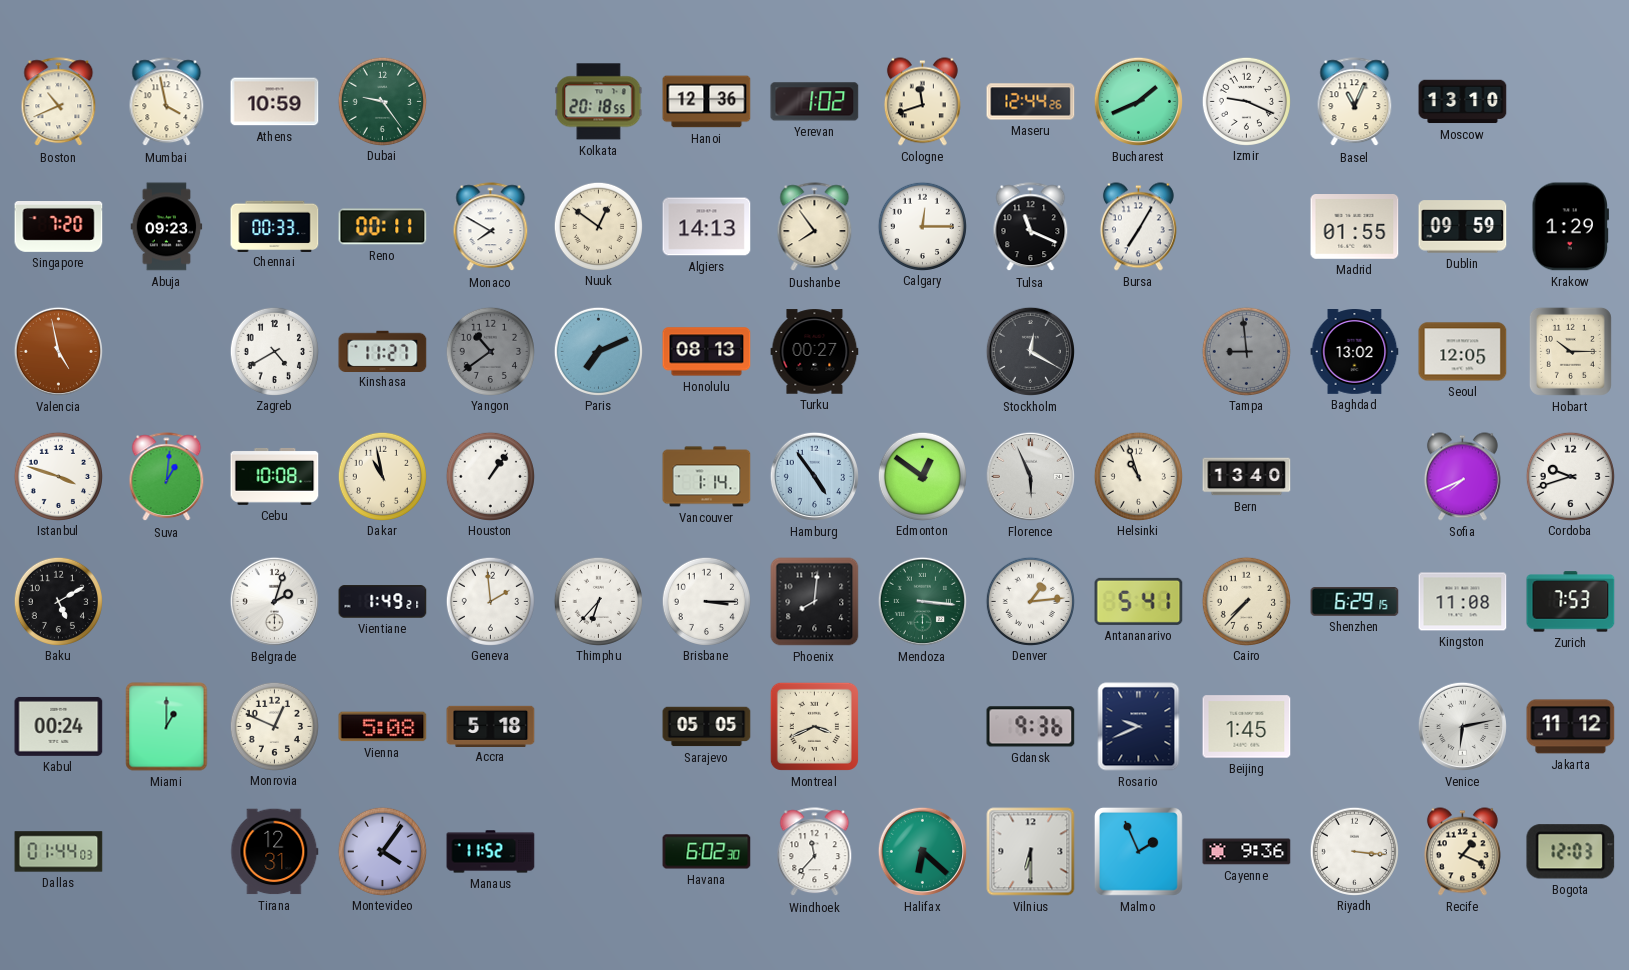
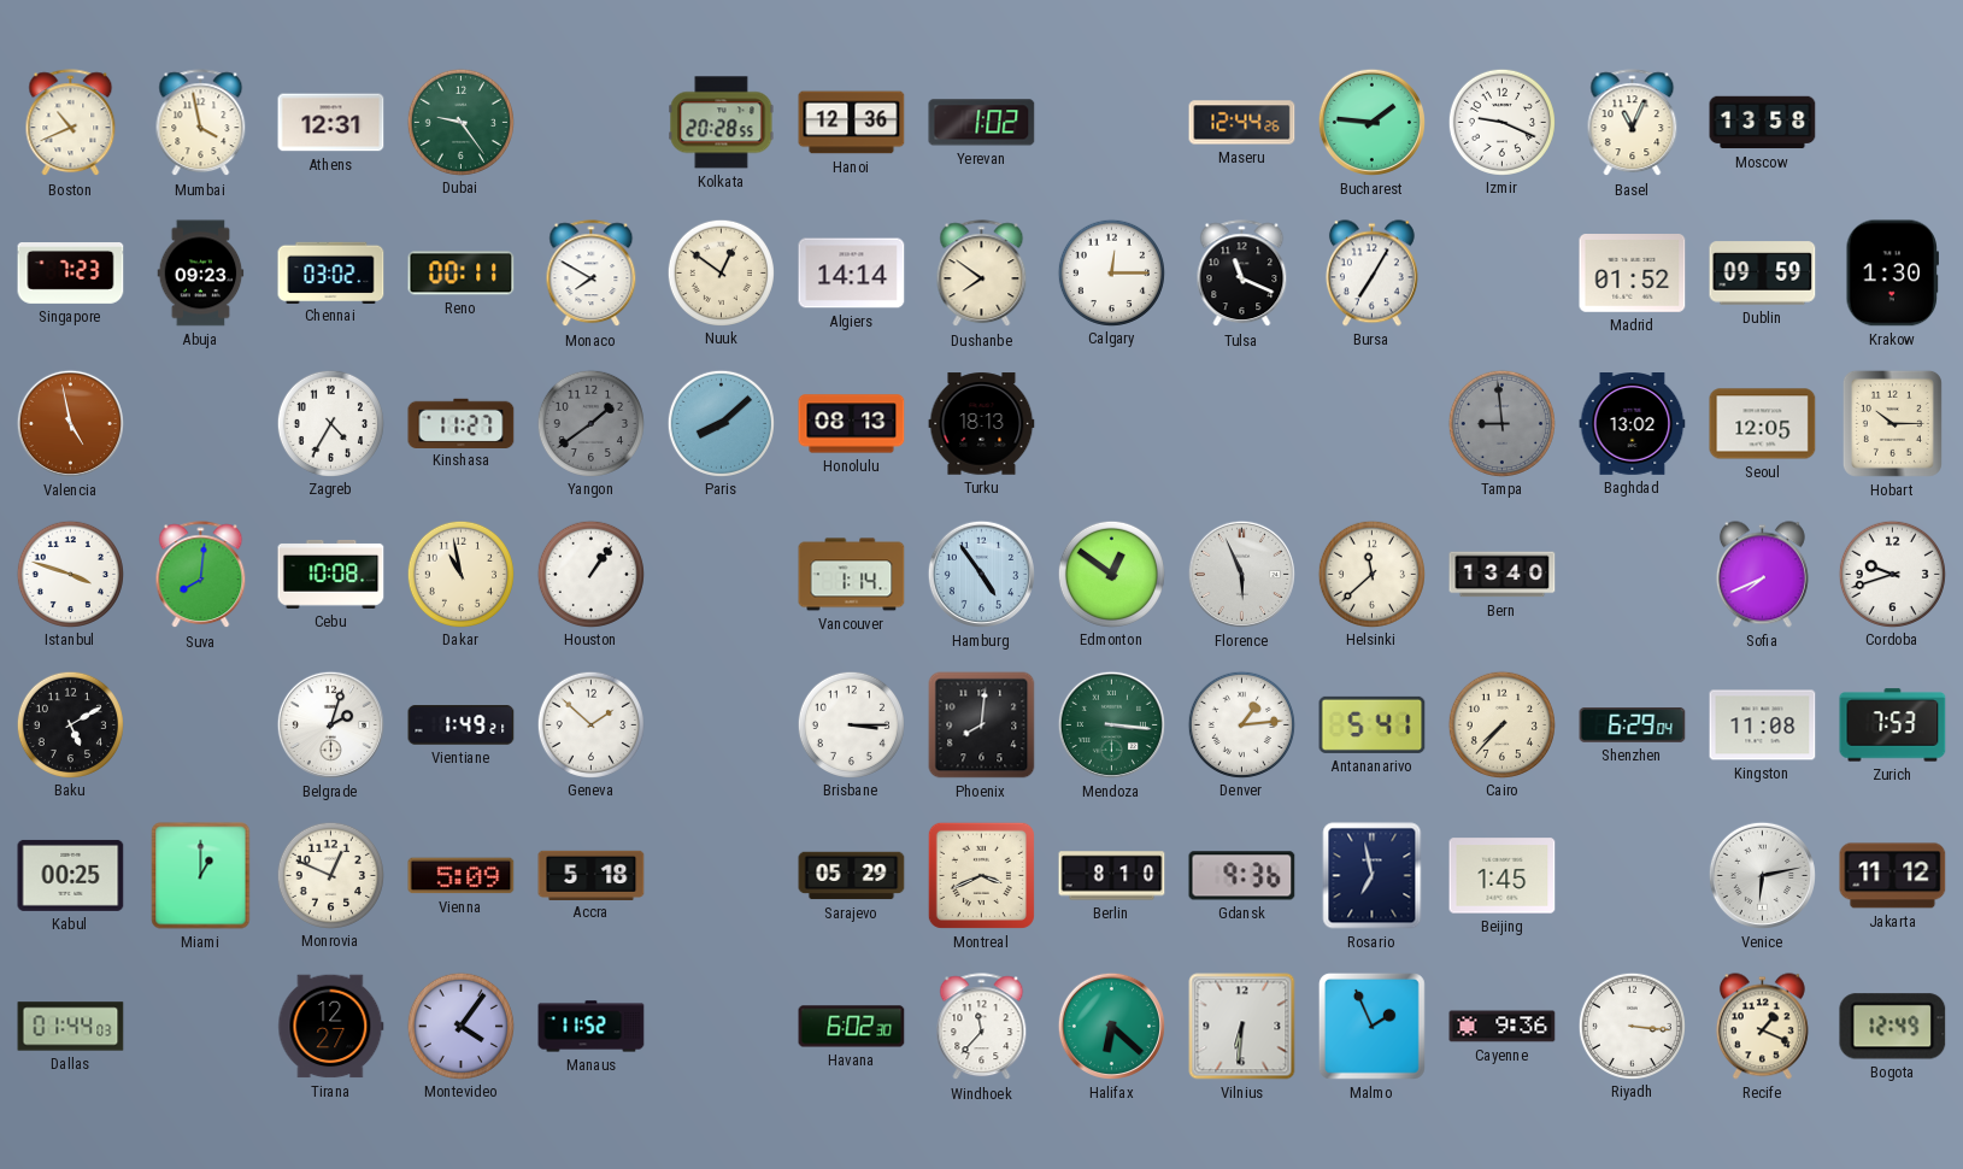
Athens: 10:59 -> 12:31 (331, 123)
Kolkata: 20:18 -> 20:28 (722, 123)
Cologne: 11:42 -> none (922, 102)
Bucharest: 1:41 -> 1:46 (1371, 122)
Moscow: 13:10 -> 13:58 (1763, 123)
Singapore: 7:20 -> 7:23 (71, 274)
Chennai: 00:33 -> 03:02 (331, 272)
Algiers: 14:13 -> 14:14 (852, 274)
Dushanbe: 7:54 -> 7:51 (982, 274)
Madrid: 01:55 -> 01:52 (1633, 274)
Krakow: 1:29 -> 1:30 (1892, 274)
Zagreb: 4:40 -> 4:35 (330, 423)
Yangon: 10:39 -> 1:39 (590, 423)
Paris: 7:11 -> 8:08 (721, 423)
Turku: 00:27 -> 18:13 (982, 424)
Stockholm: 12:20 -> none (1030, 351)
Suva: 1:01 -> 8:01 (201, 575)
Helsinki: 10:57 -> 11:38 (1371, 574)
Geneva: 1:59 -> 1:52 (590, 724)
Thimphu: 6:37 -> none (598, 601)
Shenzhen: 6:29:15 -> 6:29:04 (1633, 726)
Kabul: 00:24 -> 00:25 (71, 875)
Vienna: 5:08 -> 5:09 (462, 876)
Sarajevo: 05:05 -> 05:29 (852, 876)
Berlin: none -> 8:10 (1112, 876)
Rosario: 9:41 -> 6:58 (1373, 876)
Tirana: 12:31 -> 12:27 (331, 1027)
Vilnius: 6:30 -> 6:31 (1242, 1027)
Bogota: 12:03 -> 12:49 (1893, 1027)
